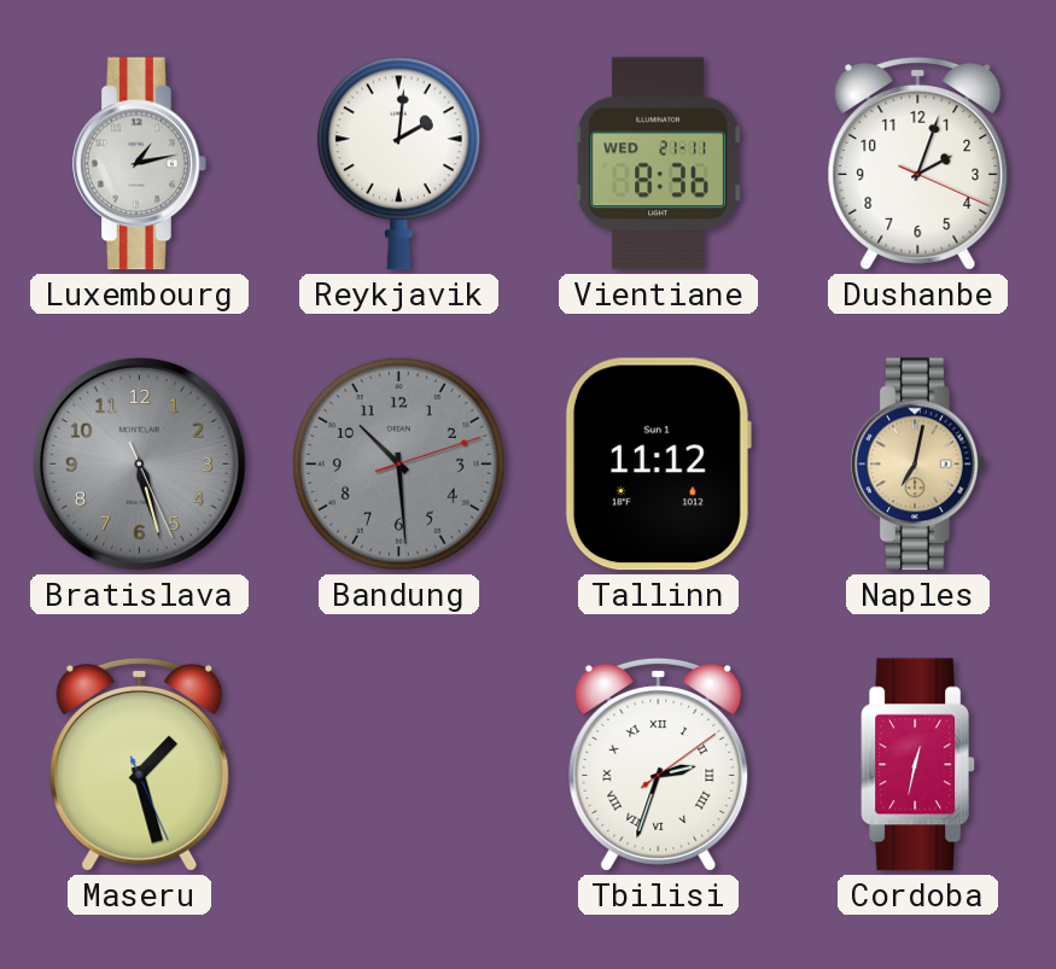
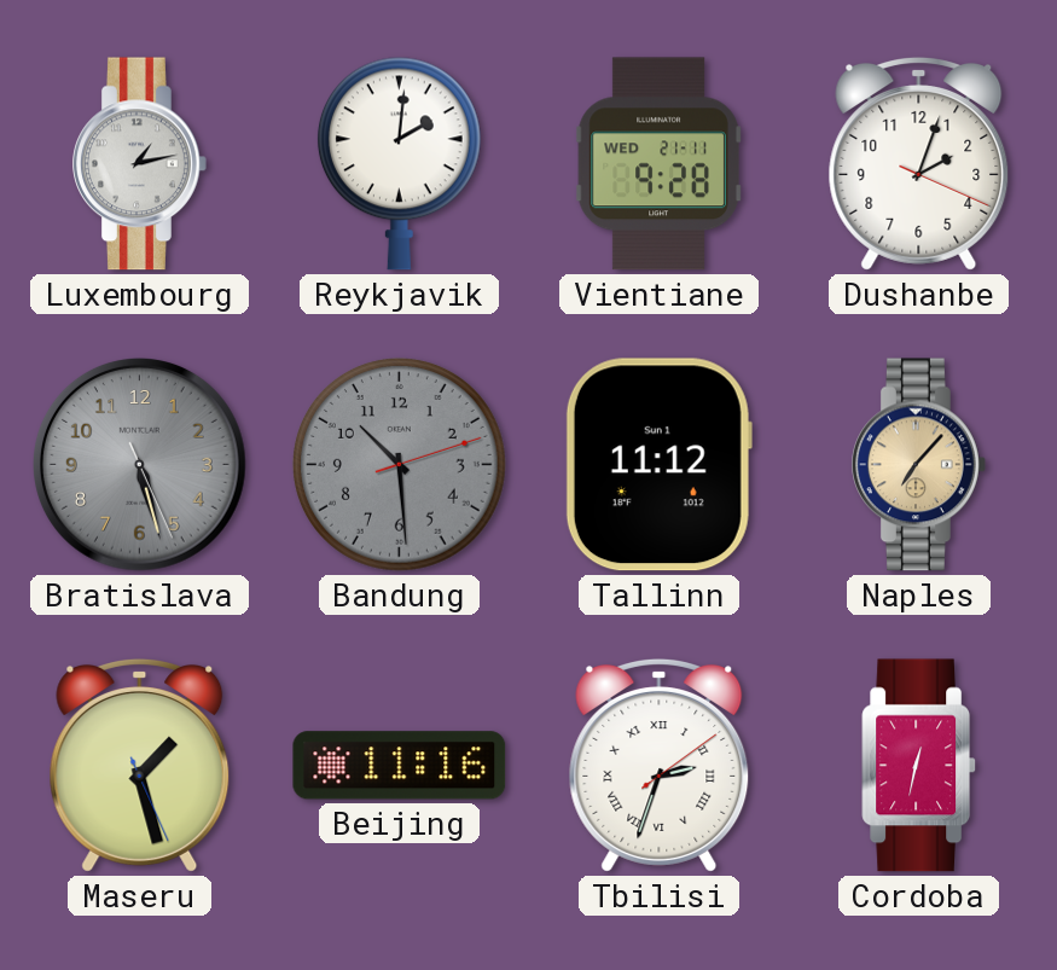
Vientiane: 8:36 -> 9:28 (658, 164)
Naples: 7:02 -> 7:07 (919, 465)
Beijing: none -> 11:16 (400, 766)
